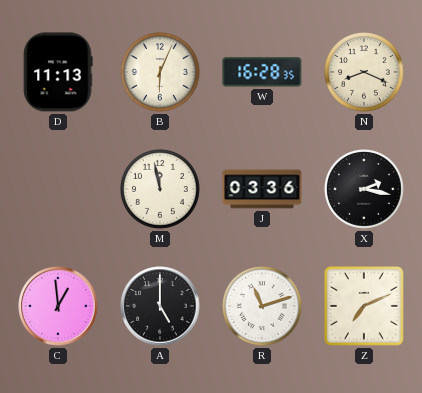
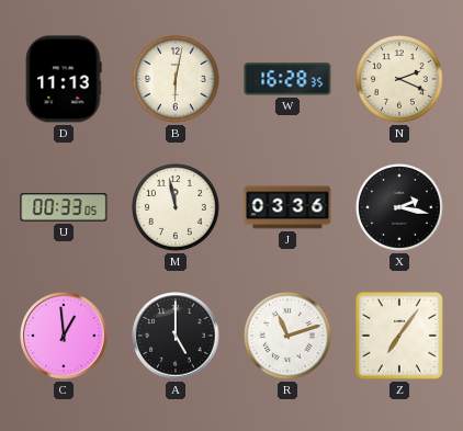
B: 6:04 -> 6:02 (177, 80)
N: 8:19 -> 2:19 (400, 80)
U: none -> 00:33 (64, 207)
Z: 7:11 -> 7:06 (399, 336)
